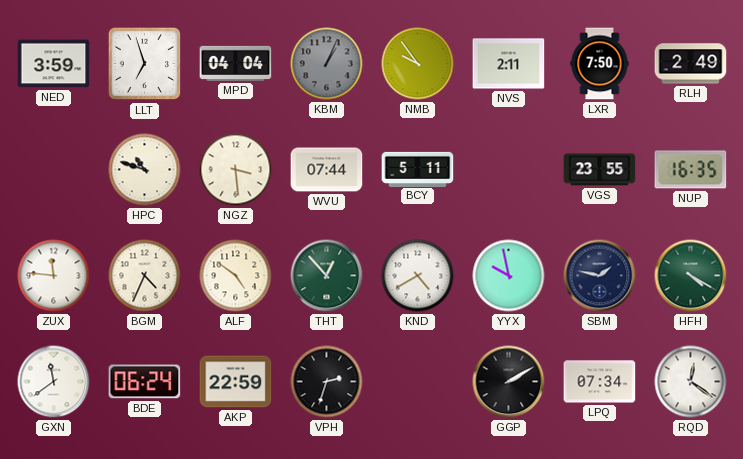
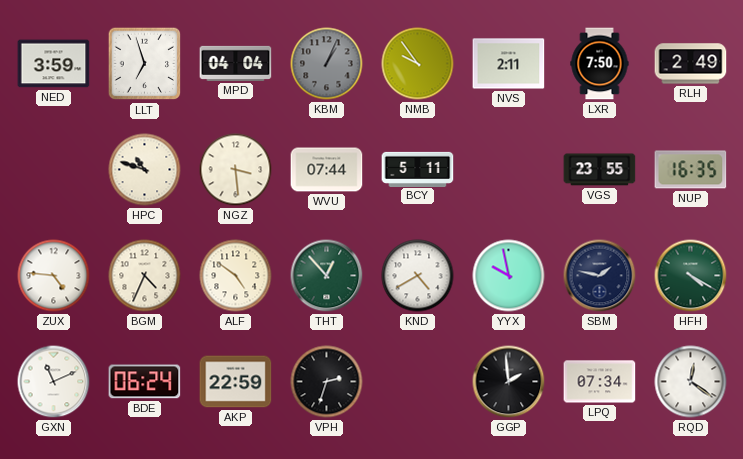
ZUX: 11:46 -> 4:46 (54, 276)
GXN: 11:39 -> 11:11 (54, 382)
GGP: 2:10 -> 1:59 (509, 382)
